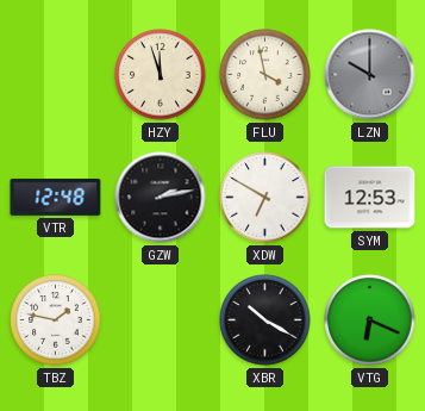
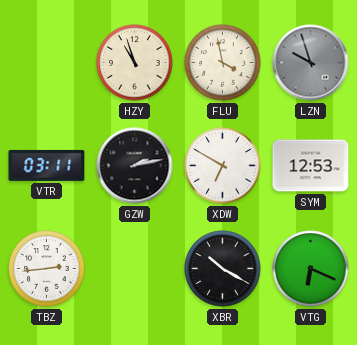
HZY: 11:57 -> 10:57 (135, 63)
LZN: 10:00 -> 9:57 (311, 63)
VTR: 12:48 -> 03:11 (47, 165)
TBZ: 1:47 -> 2:44 (47, 269)
